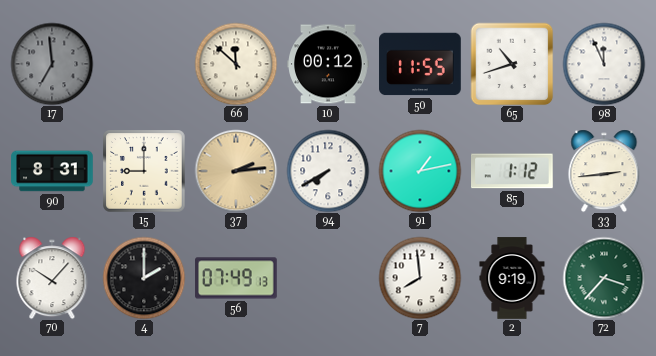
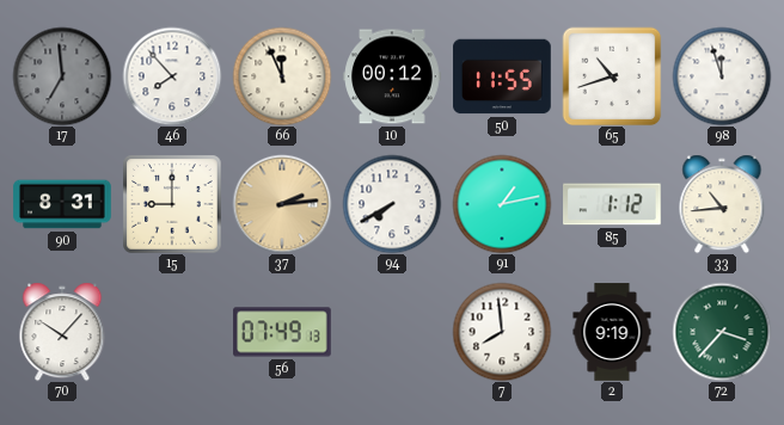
46: none -> 7:53 (172, 76)
66: 11:52 -> 11:56 (282, 76)
98: 11:56 -> 11:57 (722, 76)
33: 2:44 -> 10:44 (722, 204)
4: 2:00 -> none (144, 278)
